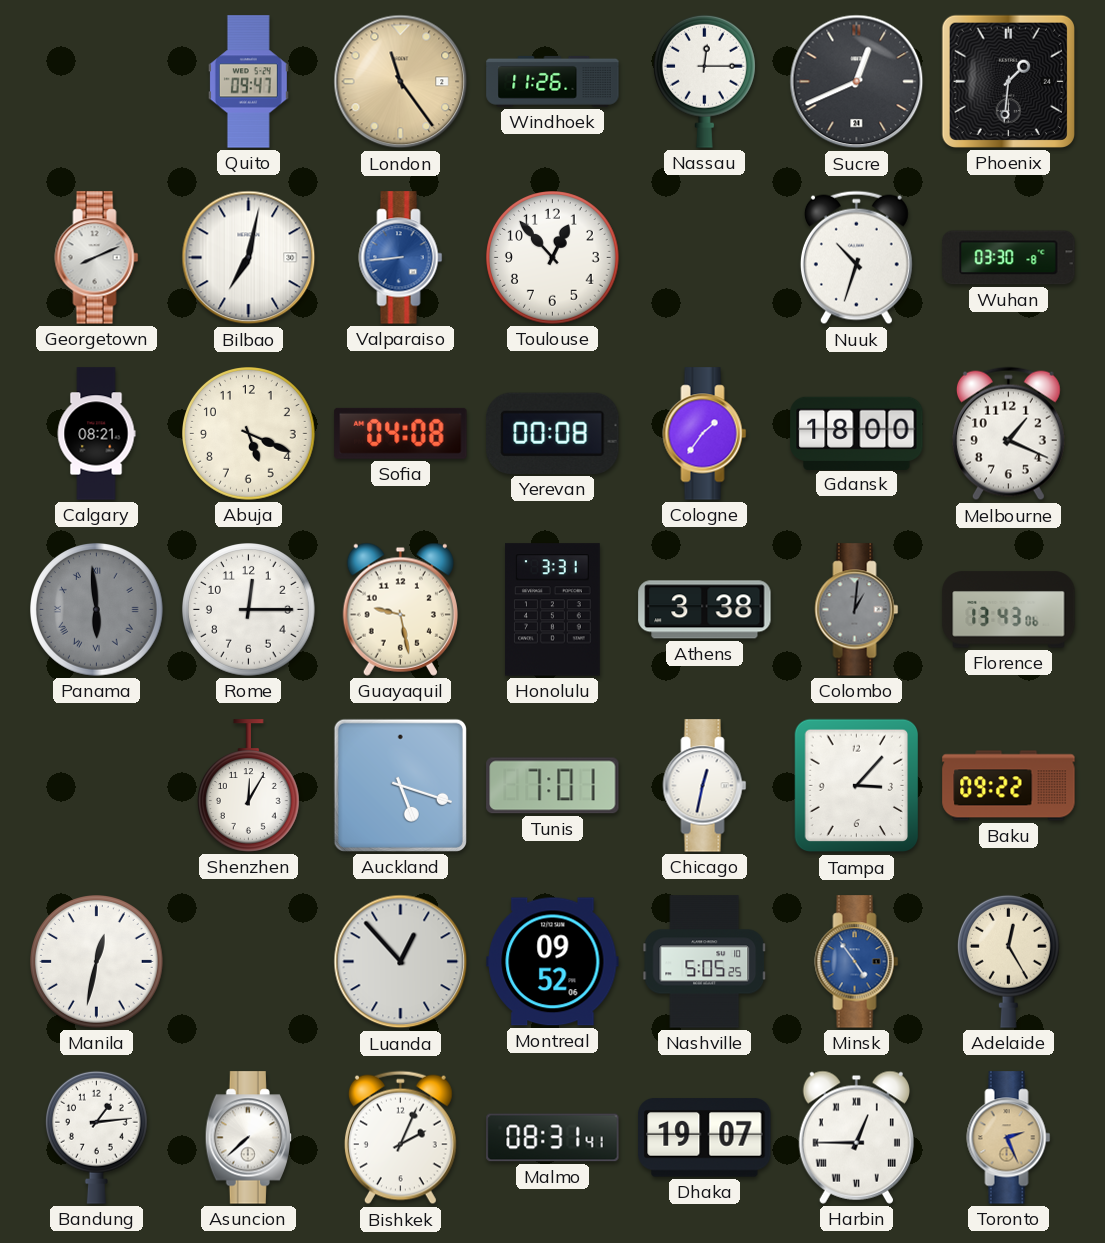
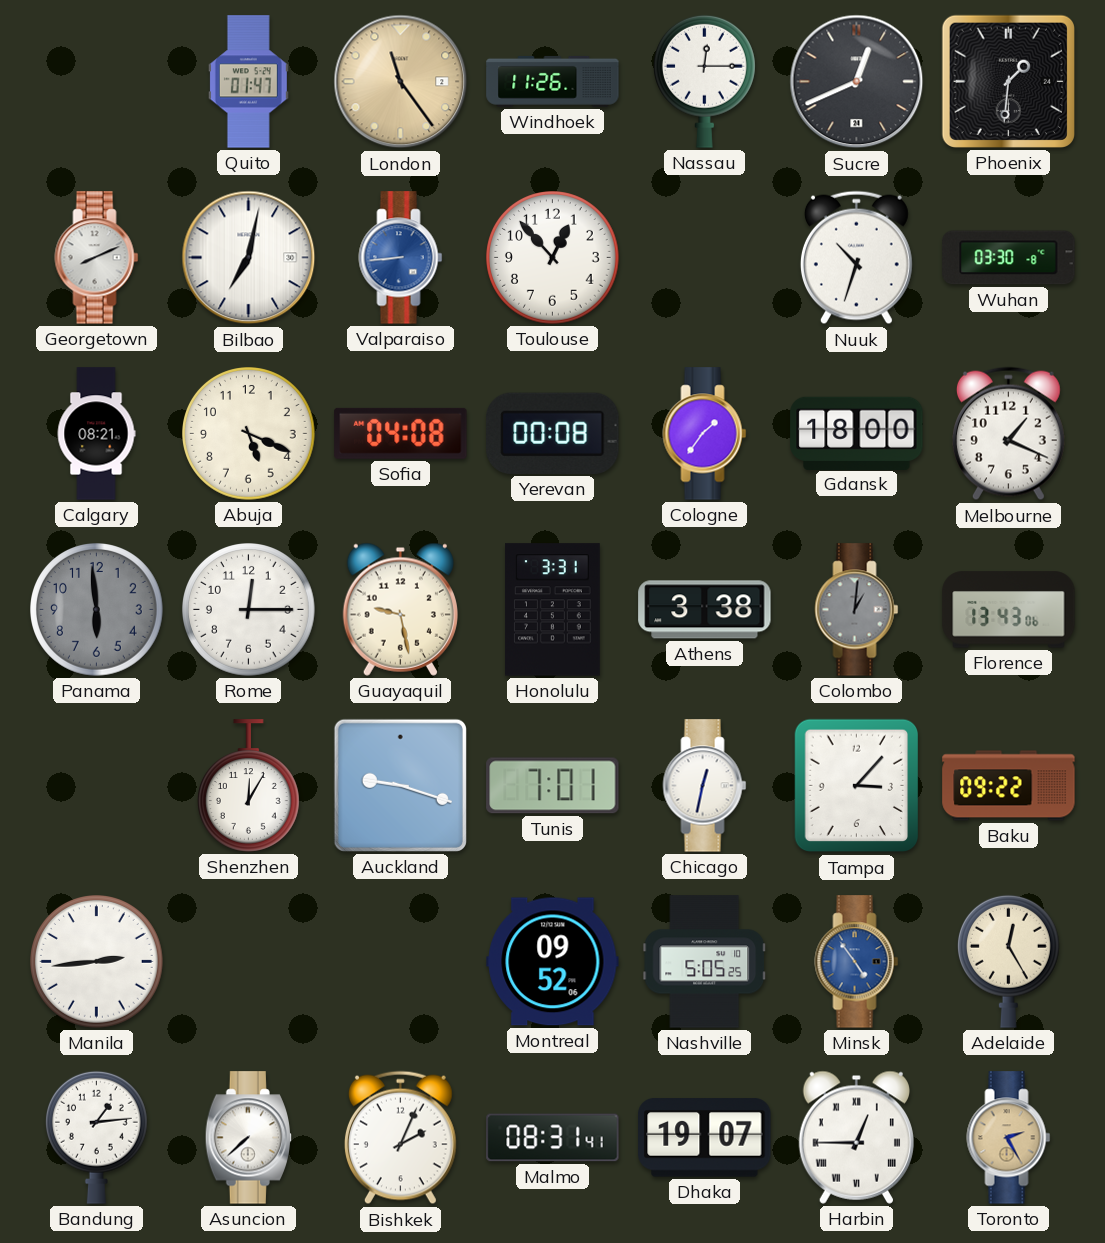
Quito: 09:47 -> 01:47 (248, 82)
Panama numerals: Roman -> Arabic (97, 610)
Auckland: 5:18 -> 9:18 (400, 785)
Manila: 12:32 -> 2:44 (97, 962)
Luanda: 12:53 -> none (401, 962)
Toronto: 2:26 -> 2:25 (1009, 1138)
